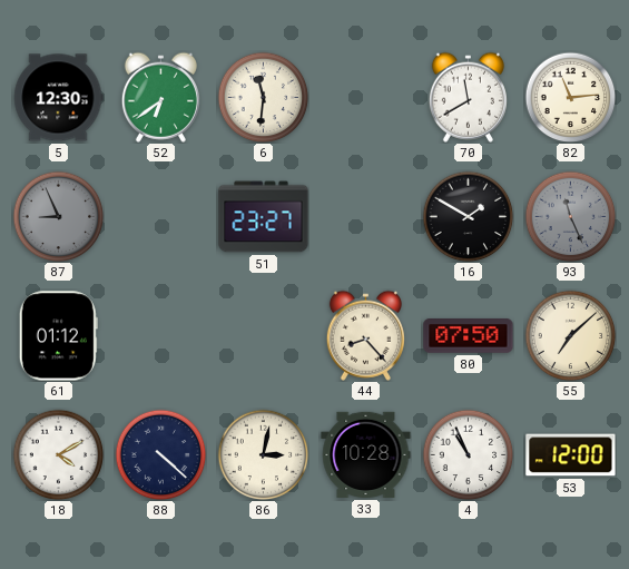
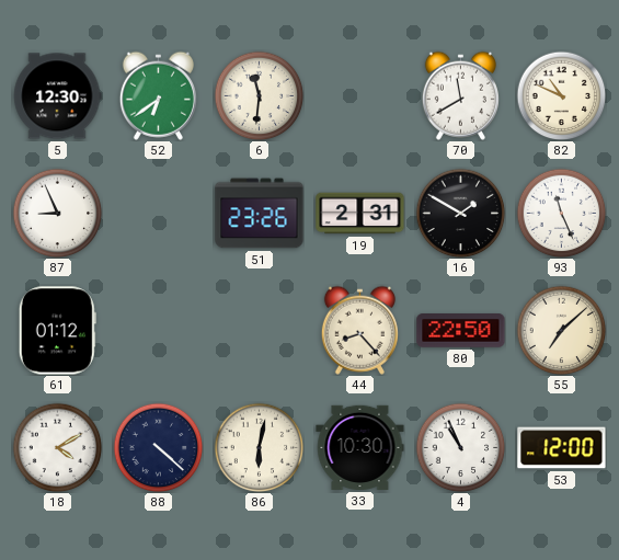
82: 11:14 -> 10:49 (561, 95)
87 dial: grey -> white (57, 213)
51: 23:27 -> 23:26 (260, 214)
19: none -> 2:31 (360, 214)
93 dial: grey -> white (561, 213)
80: 07:50 -> 22:50 (461, 331)
86: 3:02 -> 6:02 (259, 447)
33: 10:28 -> 10:30 (360, 447)
